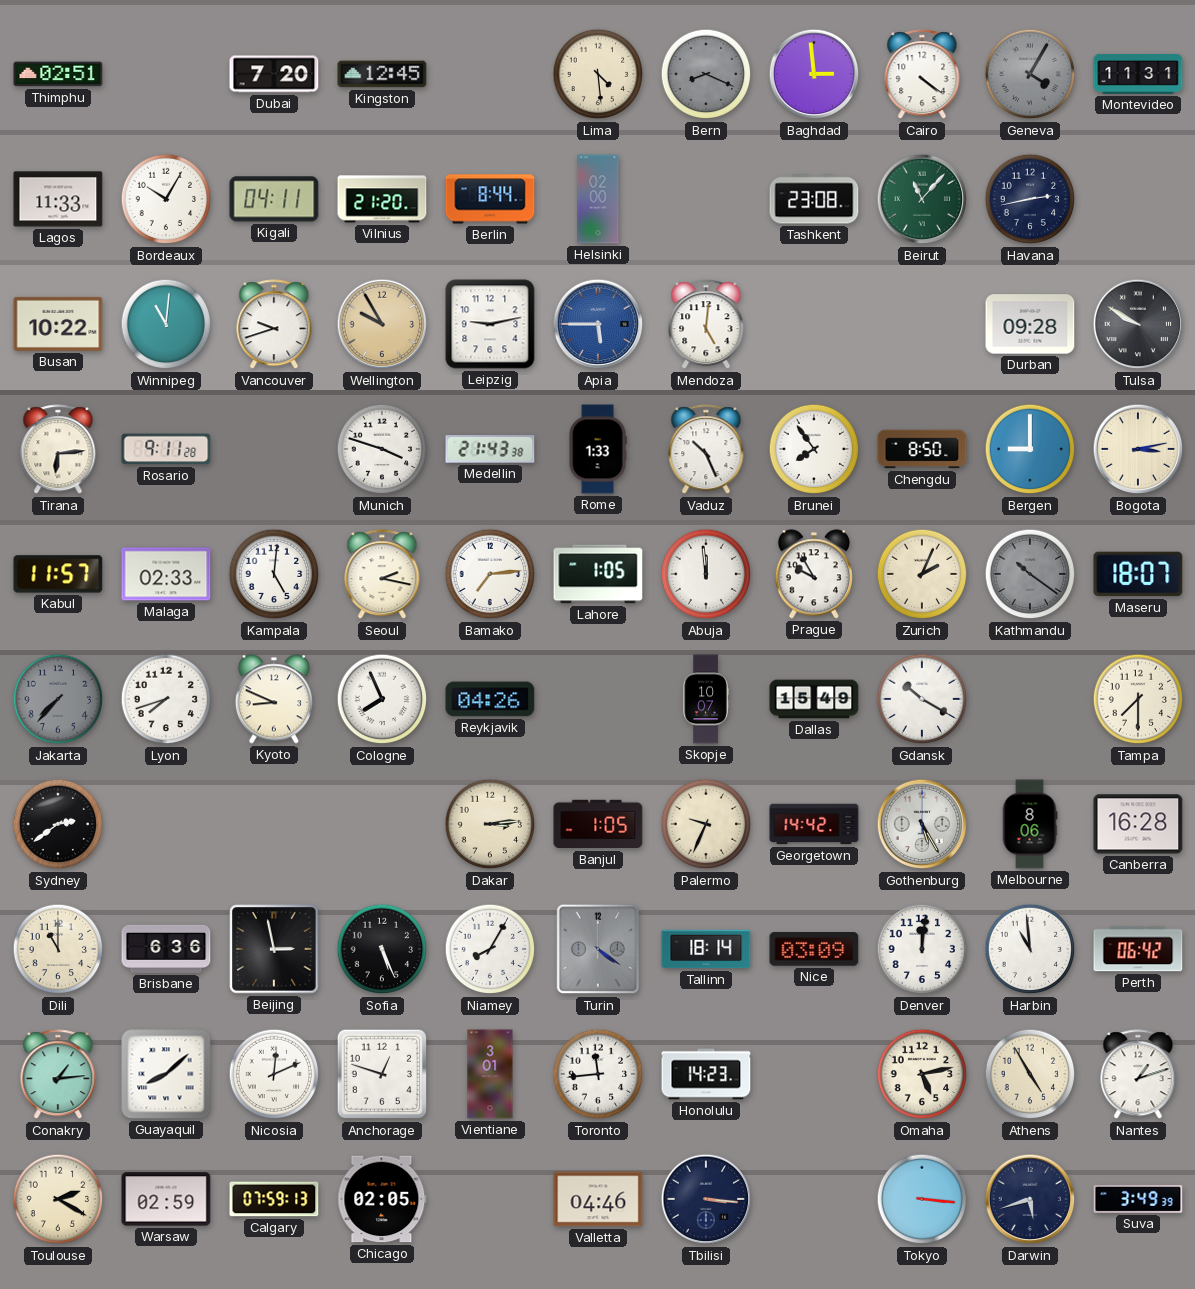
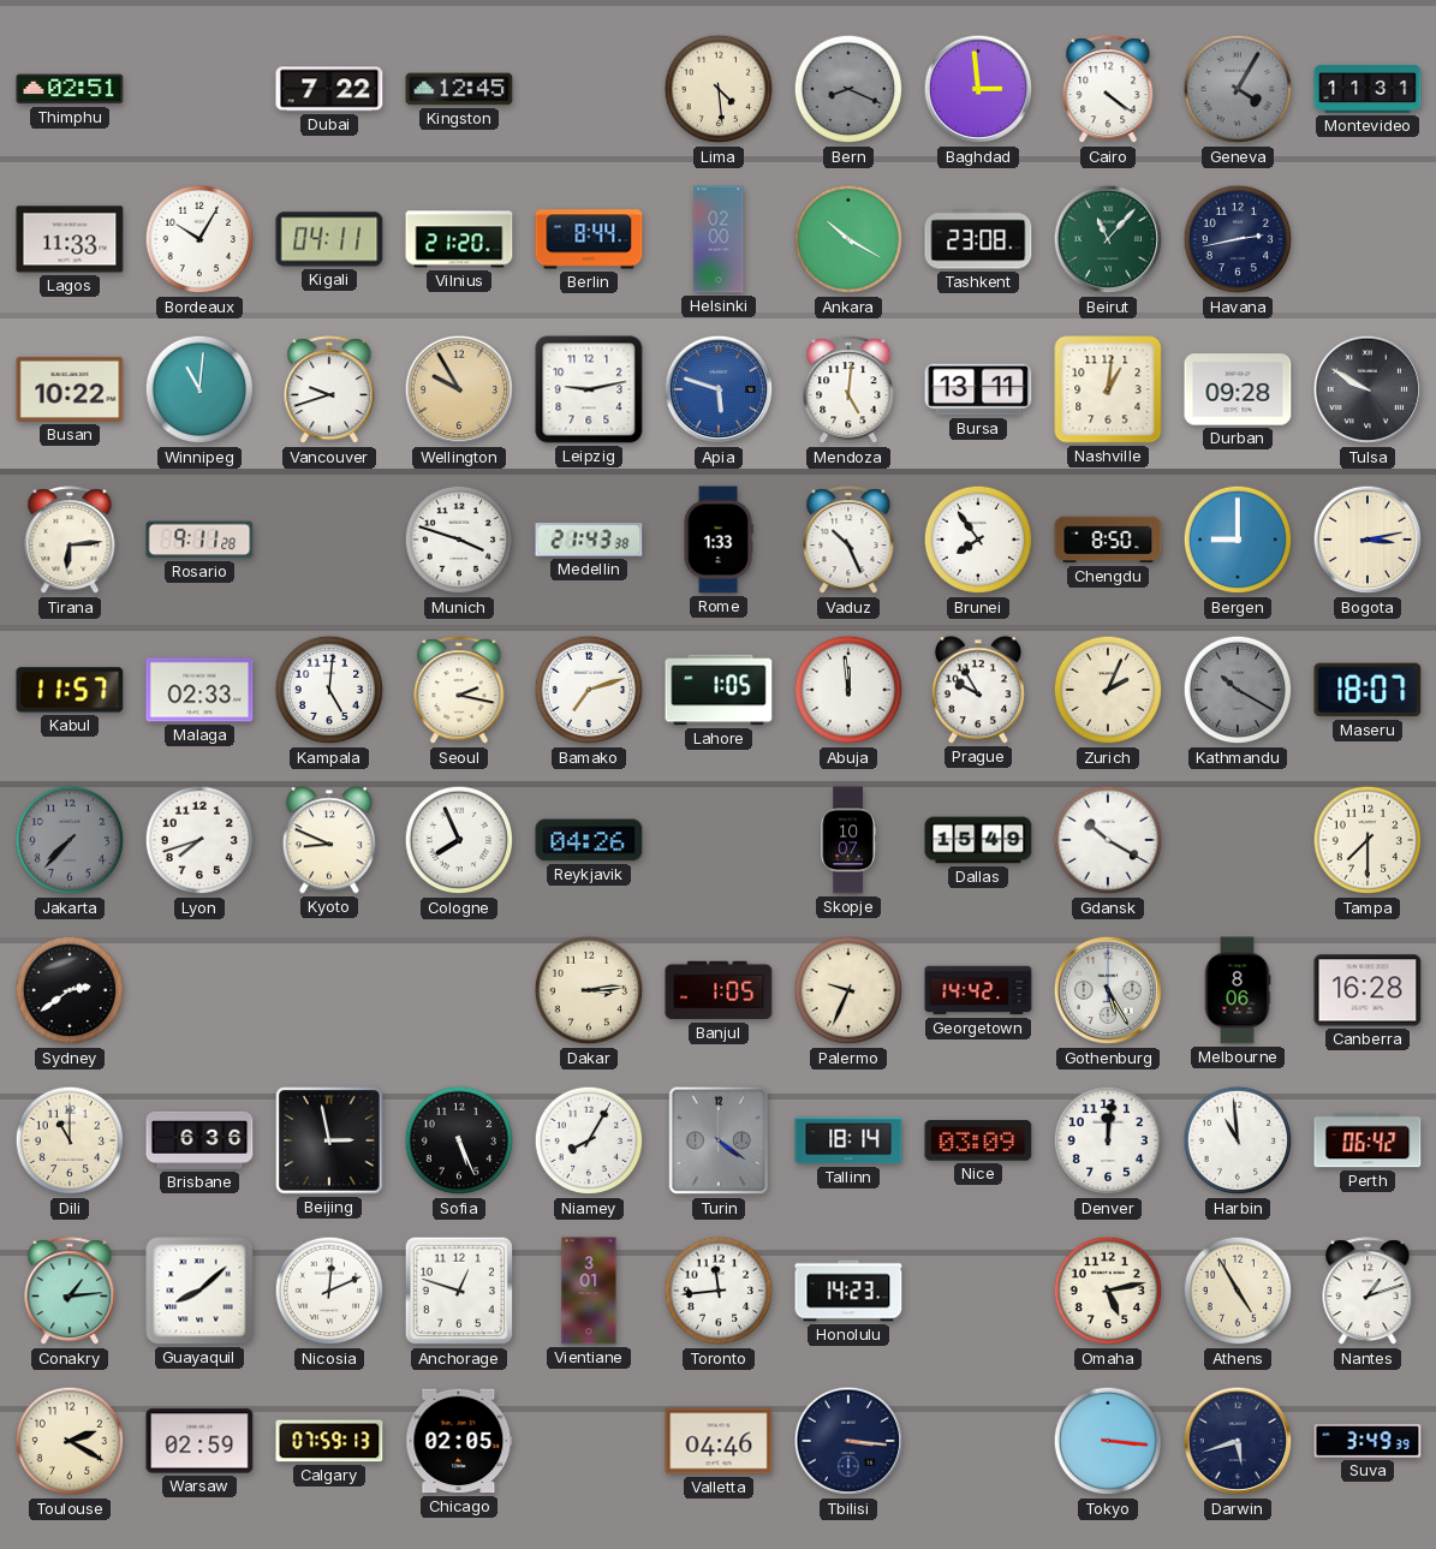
Dubai: 7:20 -> 7:22 (329, 89)
Ankara: none -> 10:20 (848, 239)
Apia: 5:45 -> 5:48 (719, 389)
Bursa: none -> 13:11 (978, 389)
Nashville: none -> 1:01 (1108, 389)
Bamako: 7:14 -> 7:12 (589, 690)
Kathmandu: 10:21 -> 10:20 (1238, 690)
